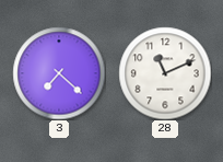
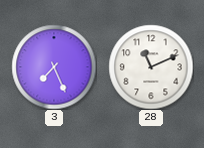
3: 7:22 -> 7:26 (54, 67)
